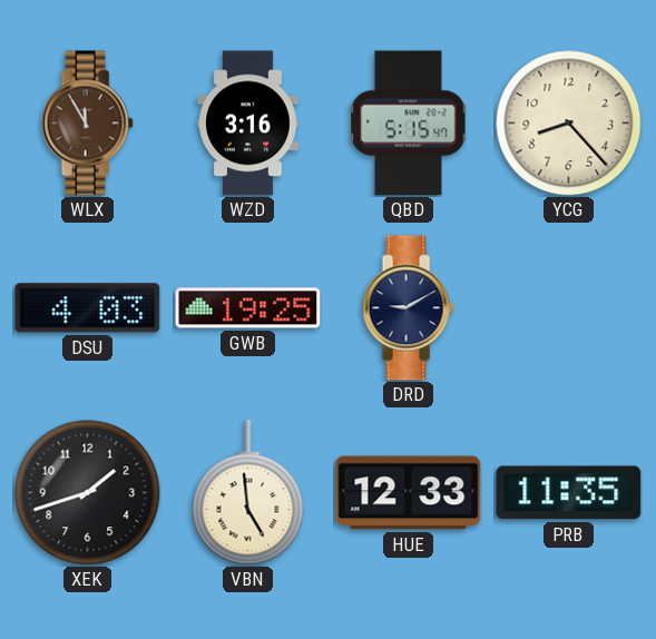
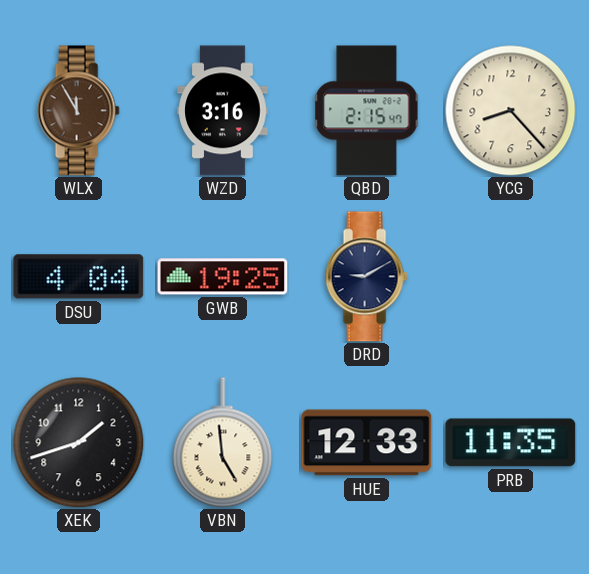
QBD: 5:15 -> 2:15 (367, 111)
DSU: 4:03 -> 4:04 (79, 277)
